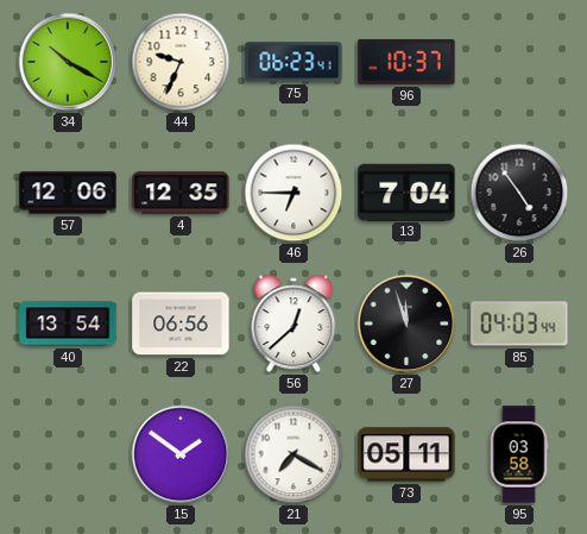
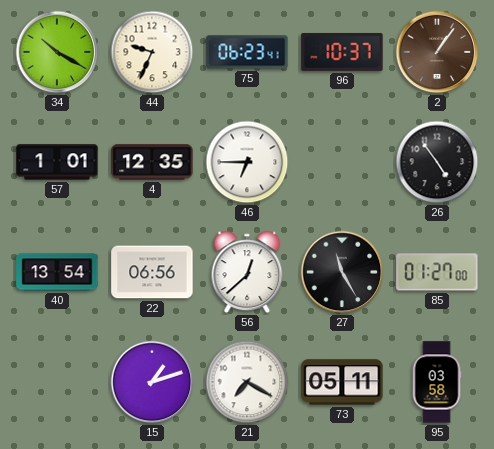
2: none -> 1:06 (437, 52)
57: 12:06 -> 1:01 (57, 162)
13: 7:04 -> none (406, 191)
27: 11:57 -> 11:25 (342, 272)
85: 04:03 -> 01:27 (437, 272)
15: 1:51 -> 1:12 (152, 382)
